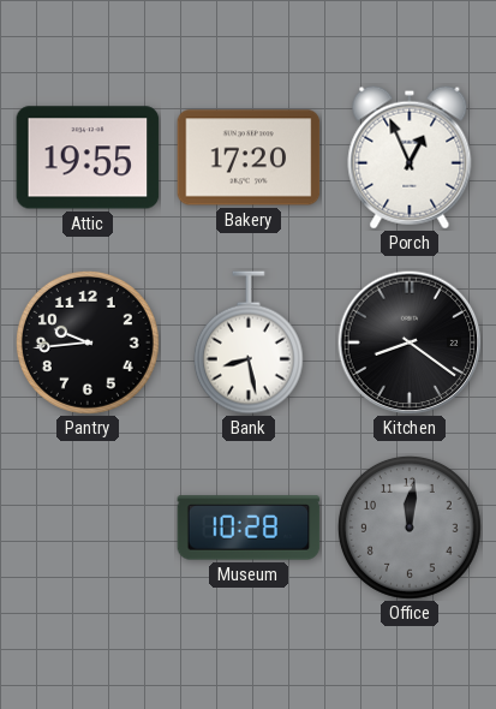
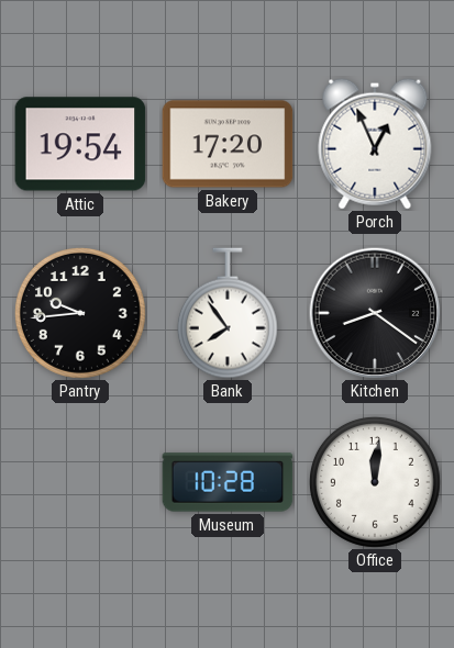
Attic: 19:55 -> 19:54 (80, 144)
Bank: 8:28 -> 7:54 (228, 313)
Office dial: grey -> white (375, 482)
